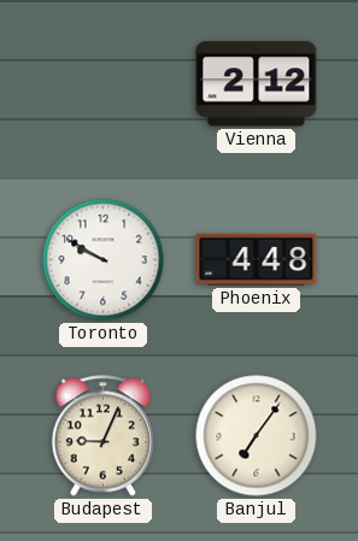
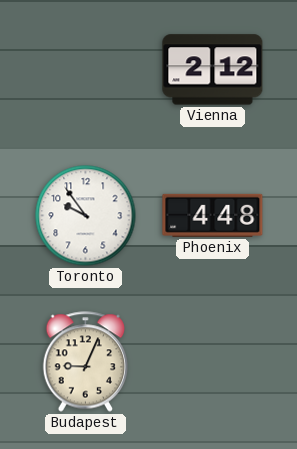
Toronto: 9:50 -> 9:54 (86, 216)
Banjul: 7:06 -> none (257, 436)
